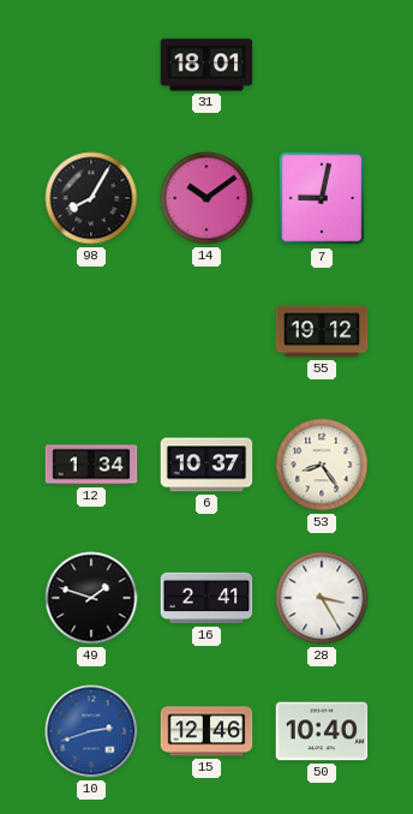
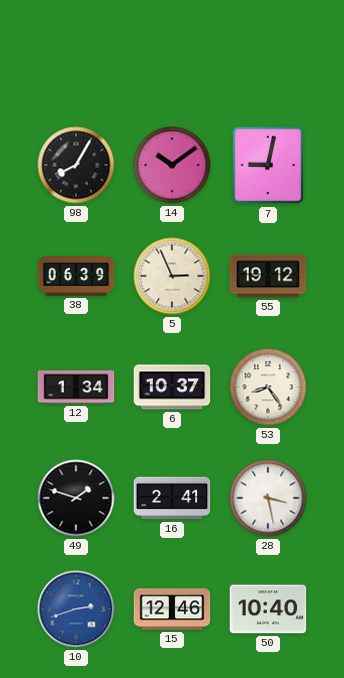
31: 18:01 -> none (206, 65)
38: none -> 06:39 (76, 276)
5: none -> 2:56 (172, 276)
28: 3:25 -> 3:28 (268, 498)
